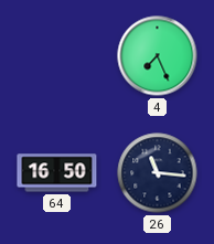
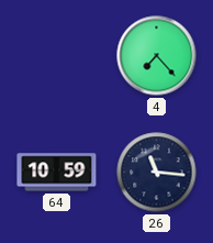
4: 7:26 -> 7:23 (157, 56)
64: 16:50 -> 10:59 (57, 173)
